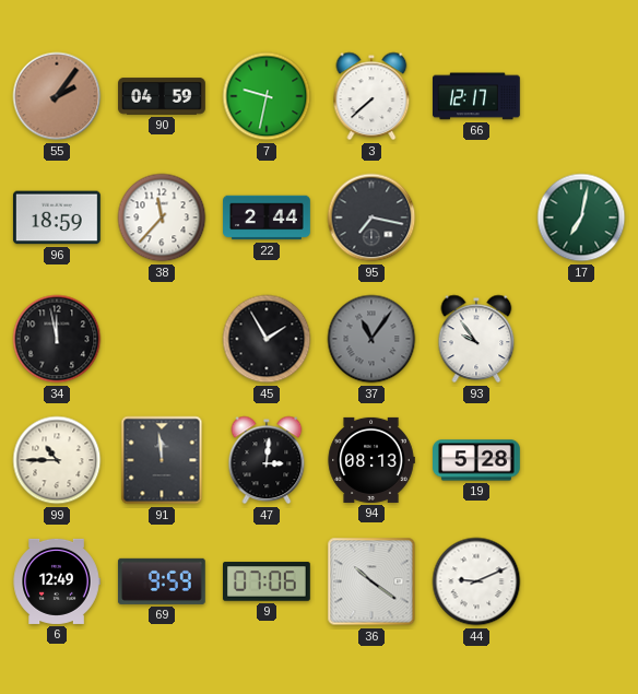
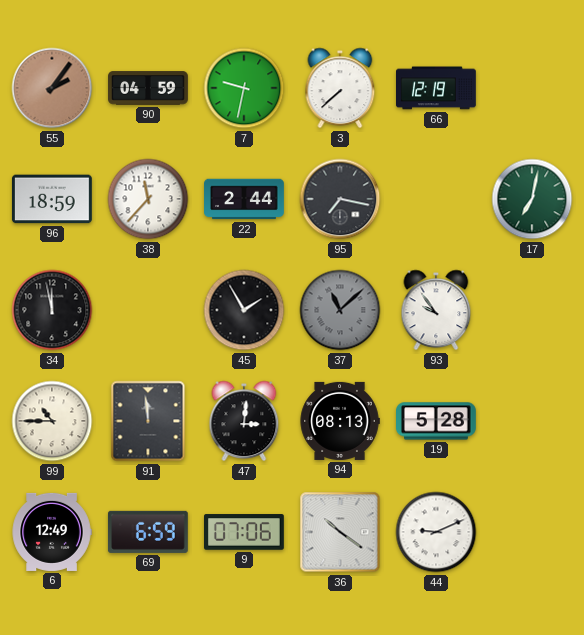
66: 12:17 -> 12:19 (437, 88)
37: 11:06 -> 11:08 (340, 310)
69: 9:59 -> 6:59 (148, 532)
